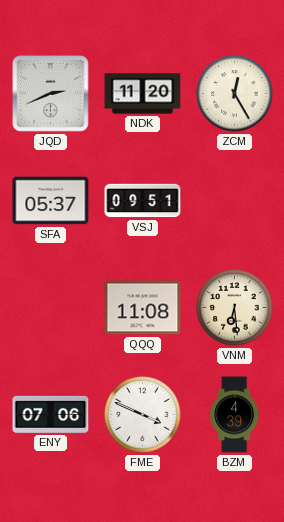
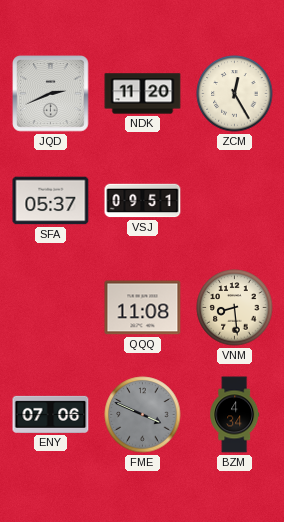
VNM: 6:29 -> 8:29 (235, 308)
FME dial: white -> grey (143, 415)
BZM: 4:39 -> 4:34 (235, 415)
